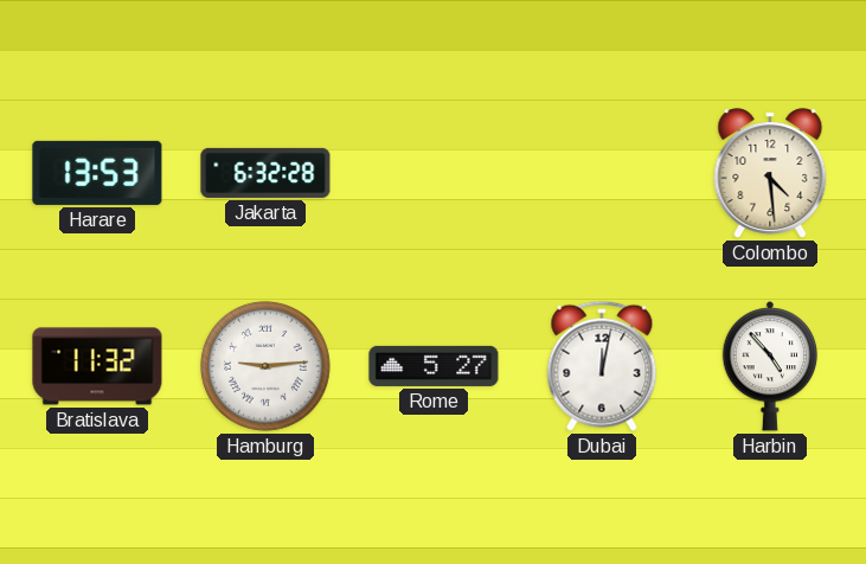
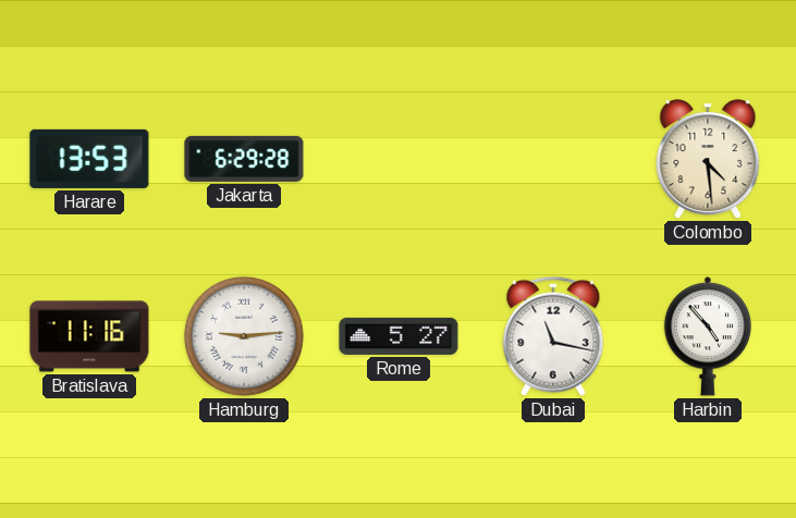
Jakarta: 6:32 -> 6:29 (244, 159)
Bratislava: 11:32 -> 11:16 (89, 336)
Dubai: 12:02 -> 11:17 (553, 336)
